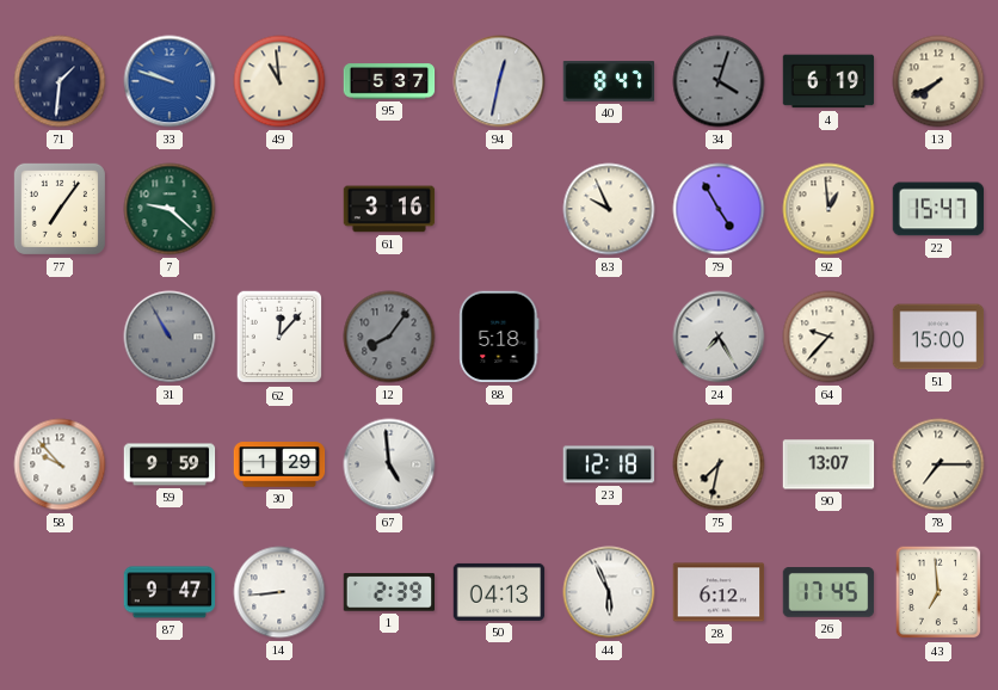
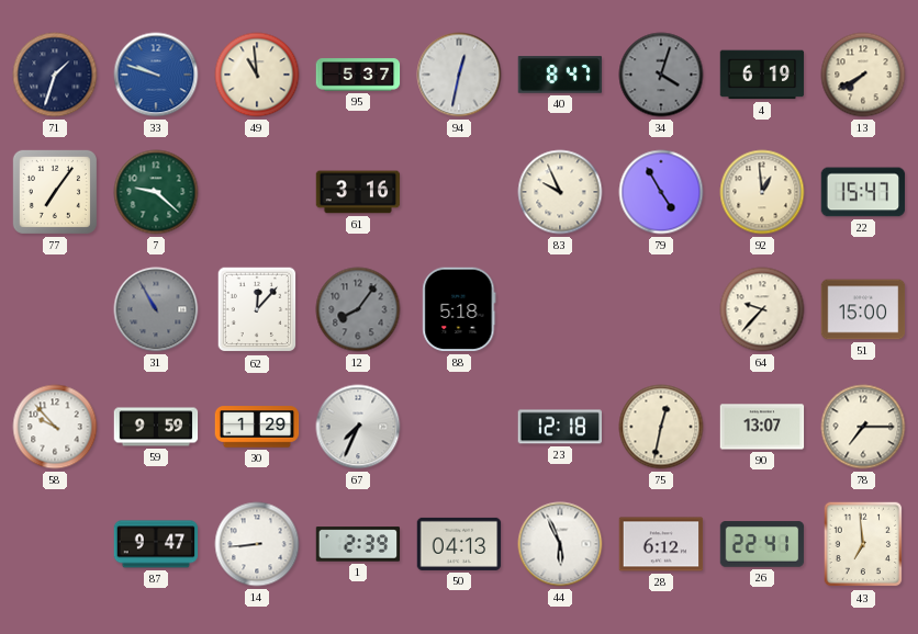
71: 1:31 -> 1:33 (55, 75)
24: 7:25 -> none (719, 337)
67: 4:59 -> 7:34 (358, 427)
75: 7:32 -> 12:32 (661, 427)
26: 17:45 -> 22:41 (762, 544)
